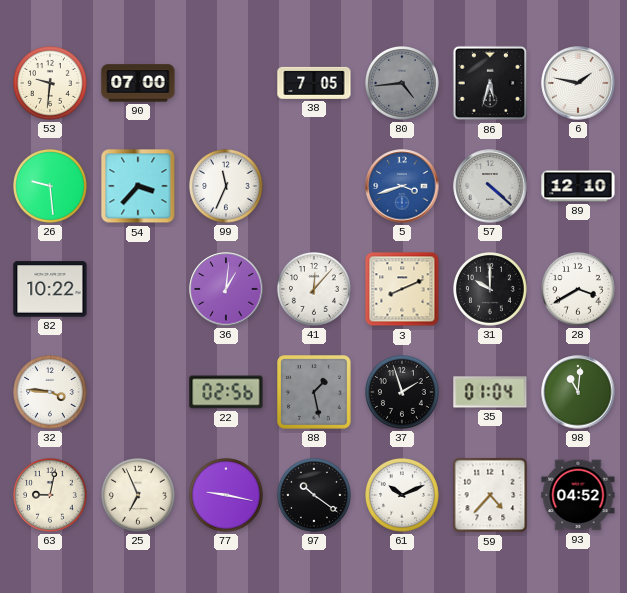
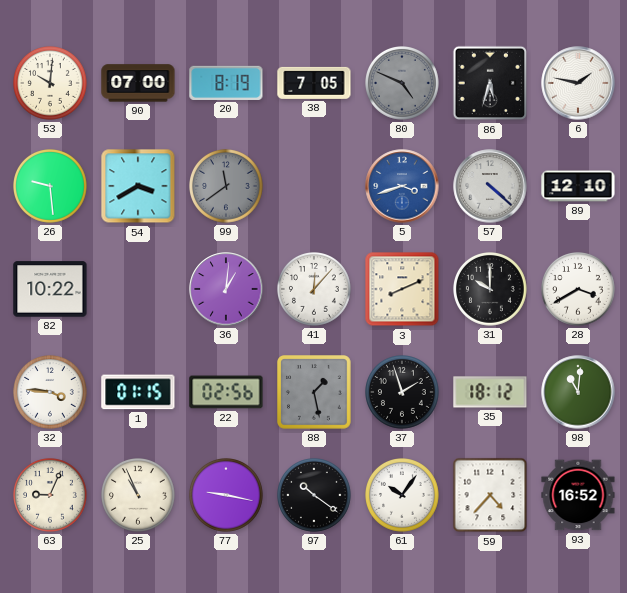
53: 9:31 -> 10:01 (51, 84)
20: none -> 8:19 (226, 83)
80: 4:44 -> 4:49 (403, 84)
54: 3:37 -> 3:40 (138, 186)
99: 11:34 -> 11:39 (227, 187)
99 dial: white -> grey (227, 187)
1: none -> 01:15 (138, 392)
35: 01:04 -> 18:12 (490, 392)
63: 9:02 -> 9:04 (51, 496)
25: 6:56 -> 10:56 (139, 496)
61: 10:11 -> 10:06 (403, 496)
93: 04:52 -> 16:52 (578, 495)
